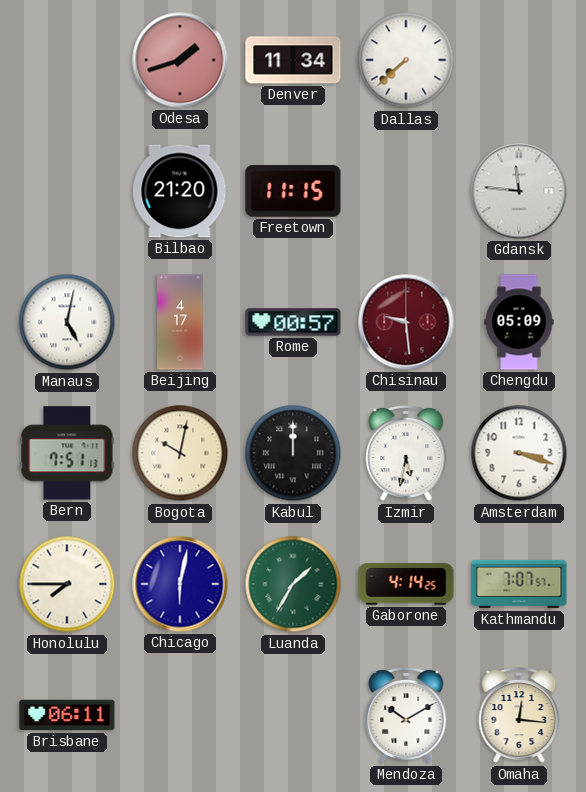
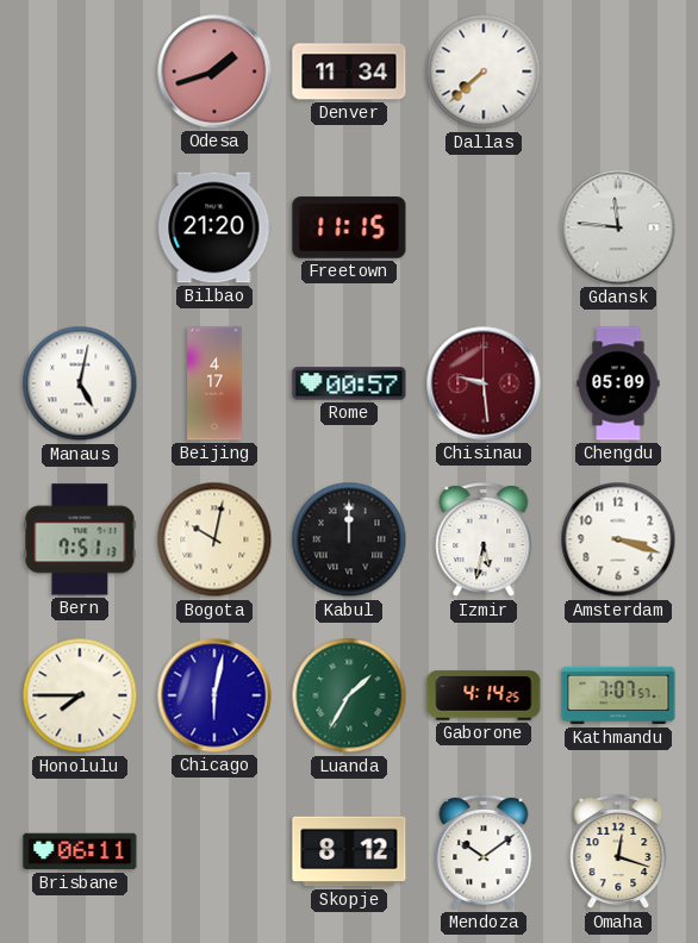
Skopje: none -> 8:12 (349, 851)
Mendoza: 10:10 -> 10:09 (484, 851)
Omaha: 12:16 -> 12:18 (618, 851)
